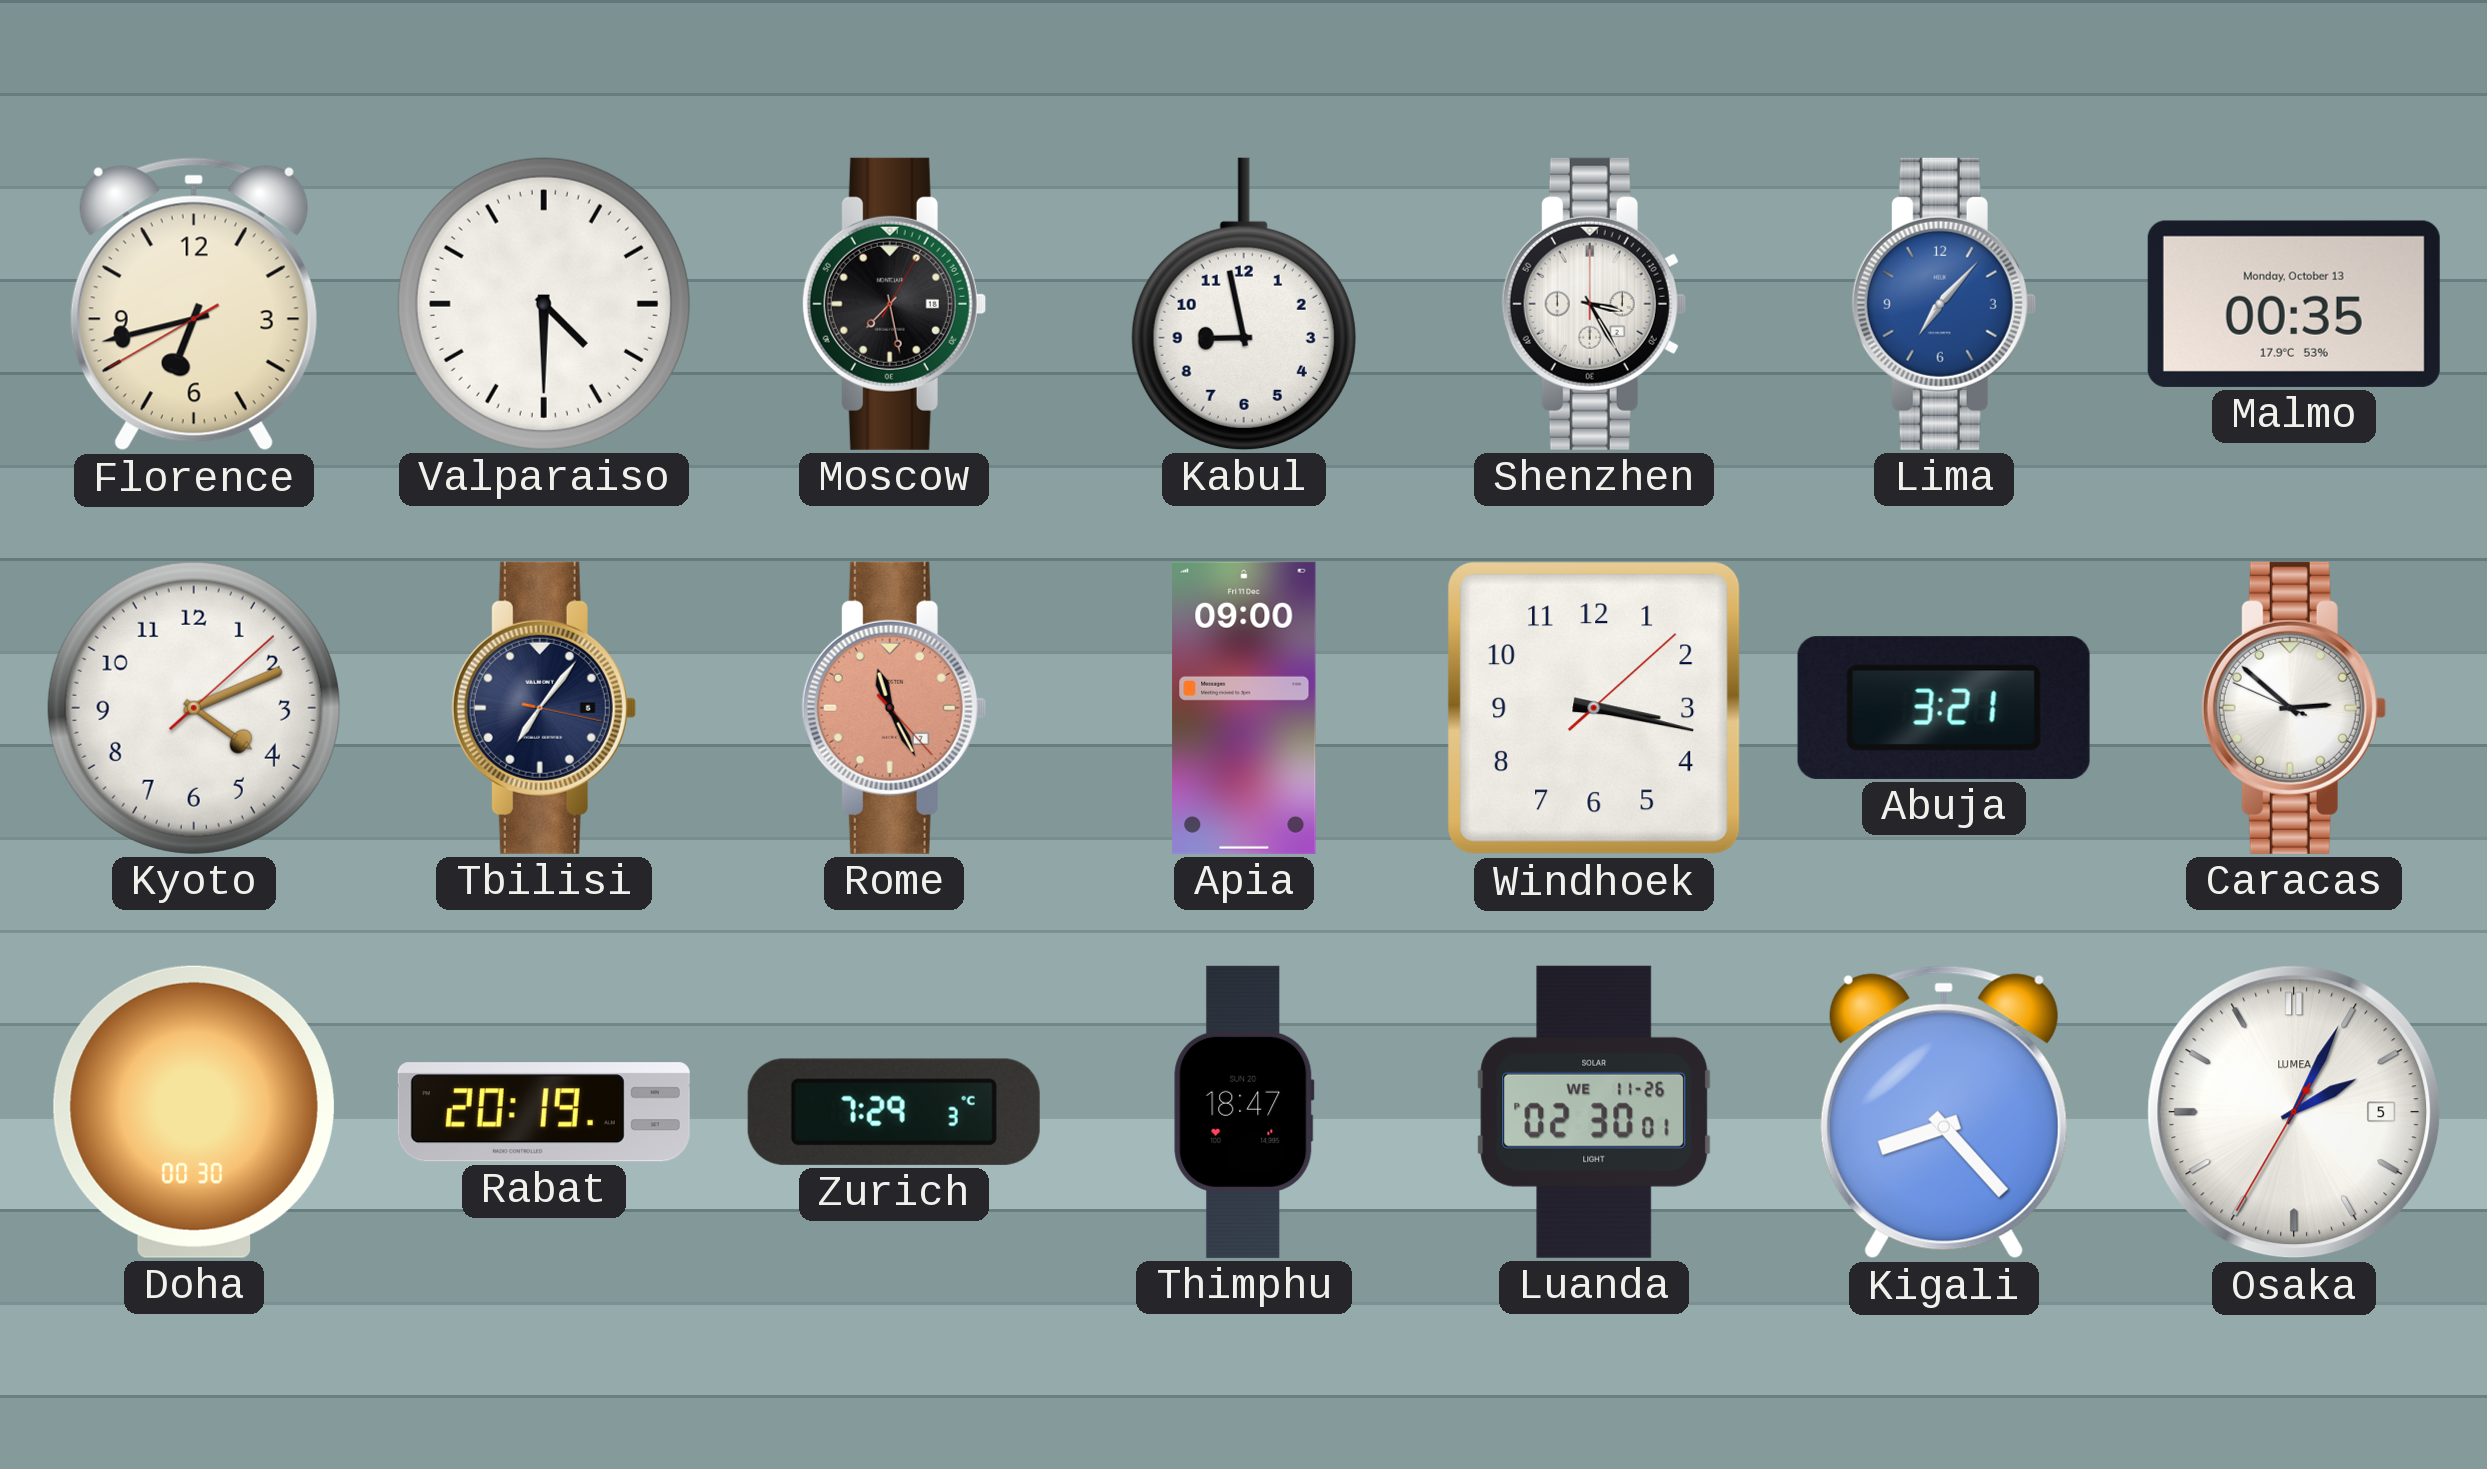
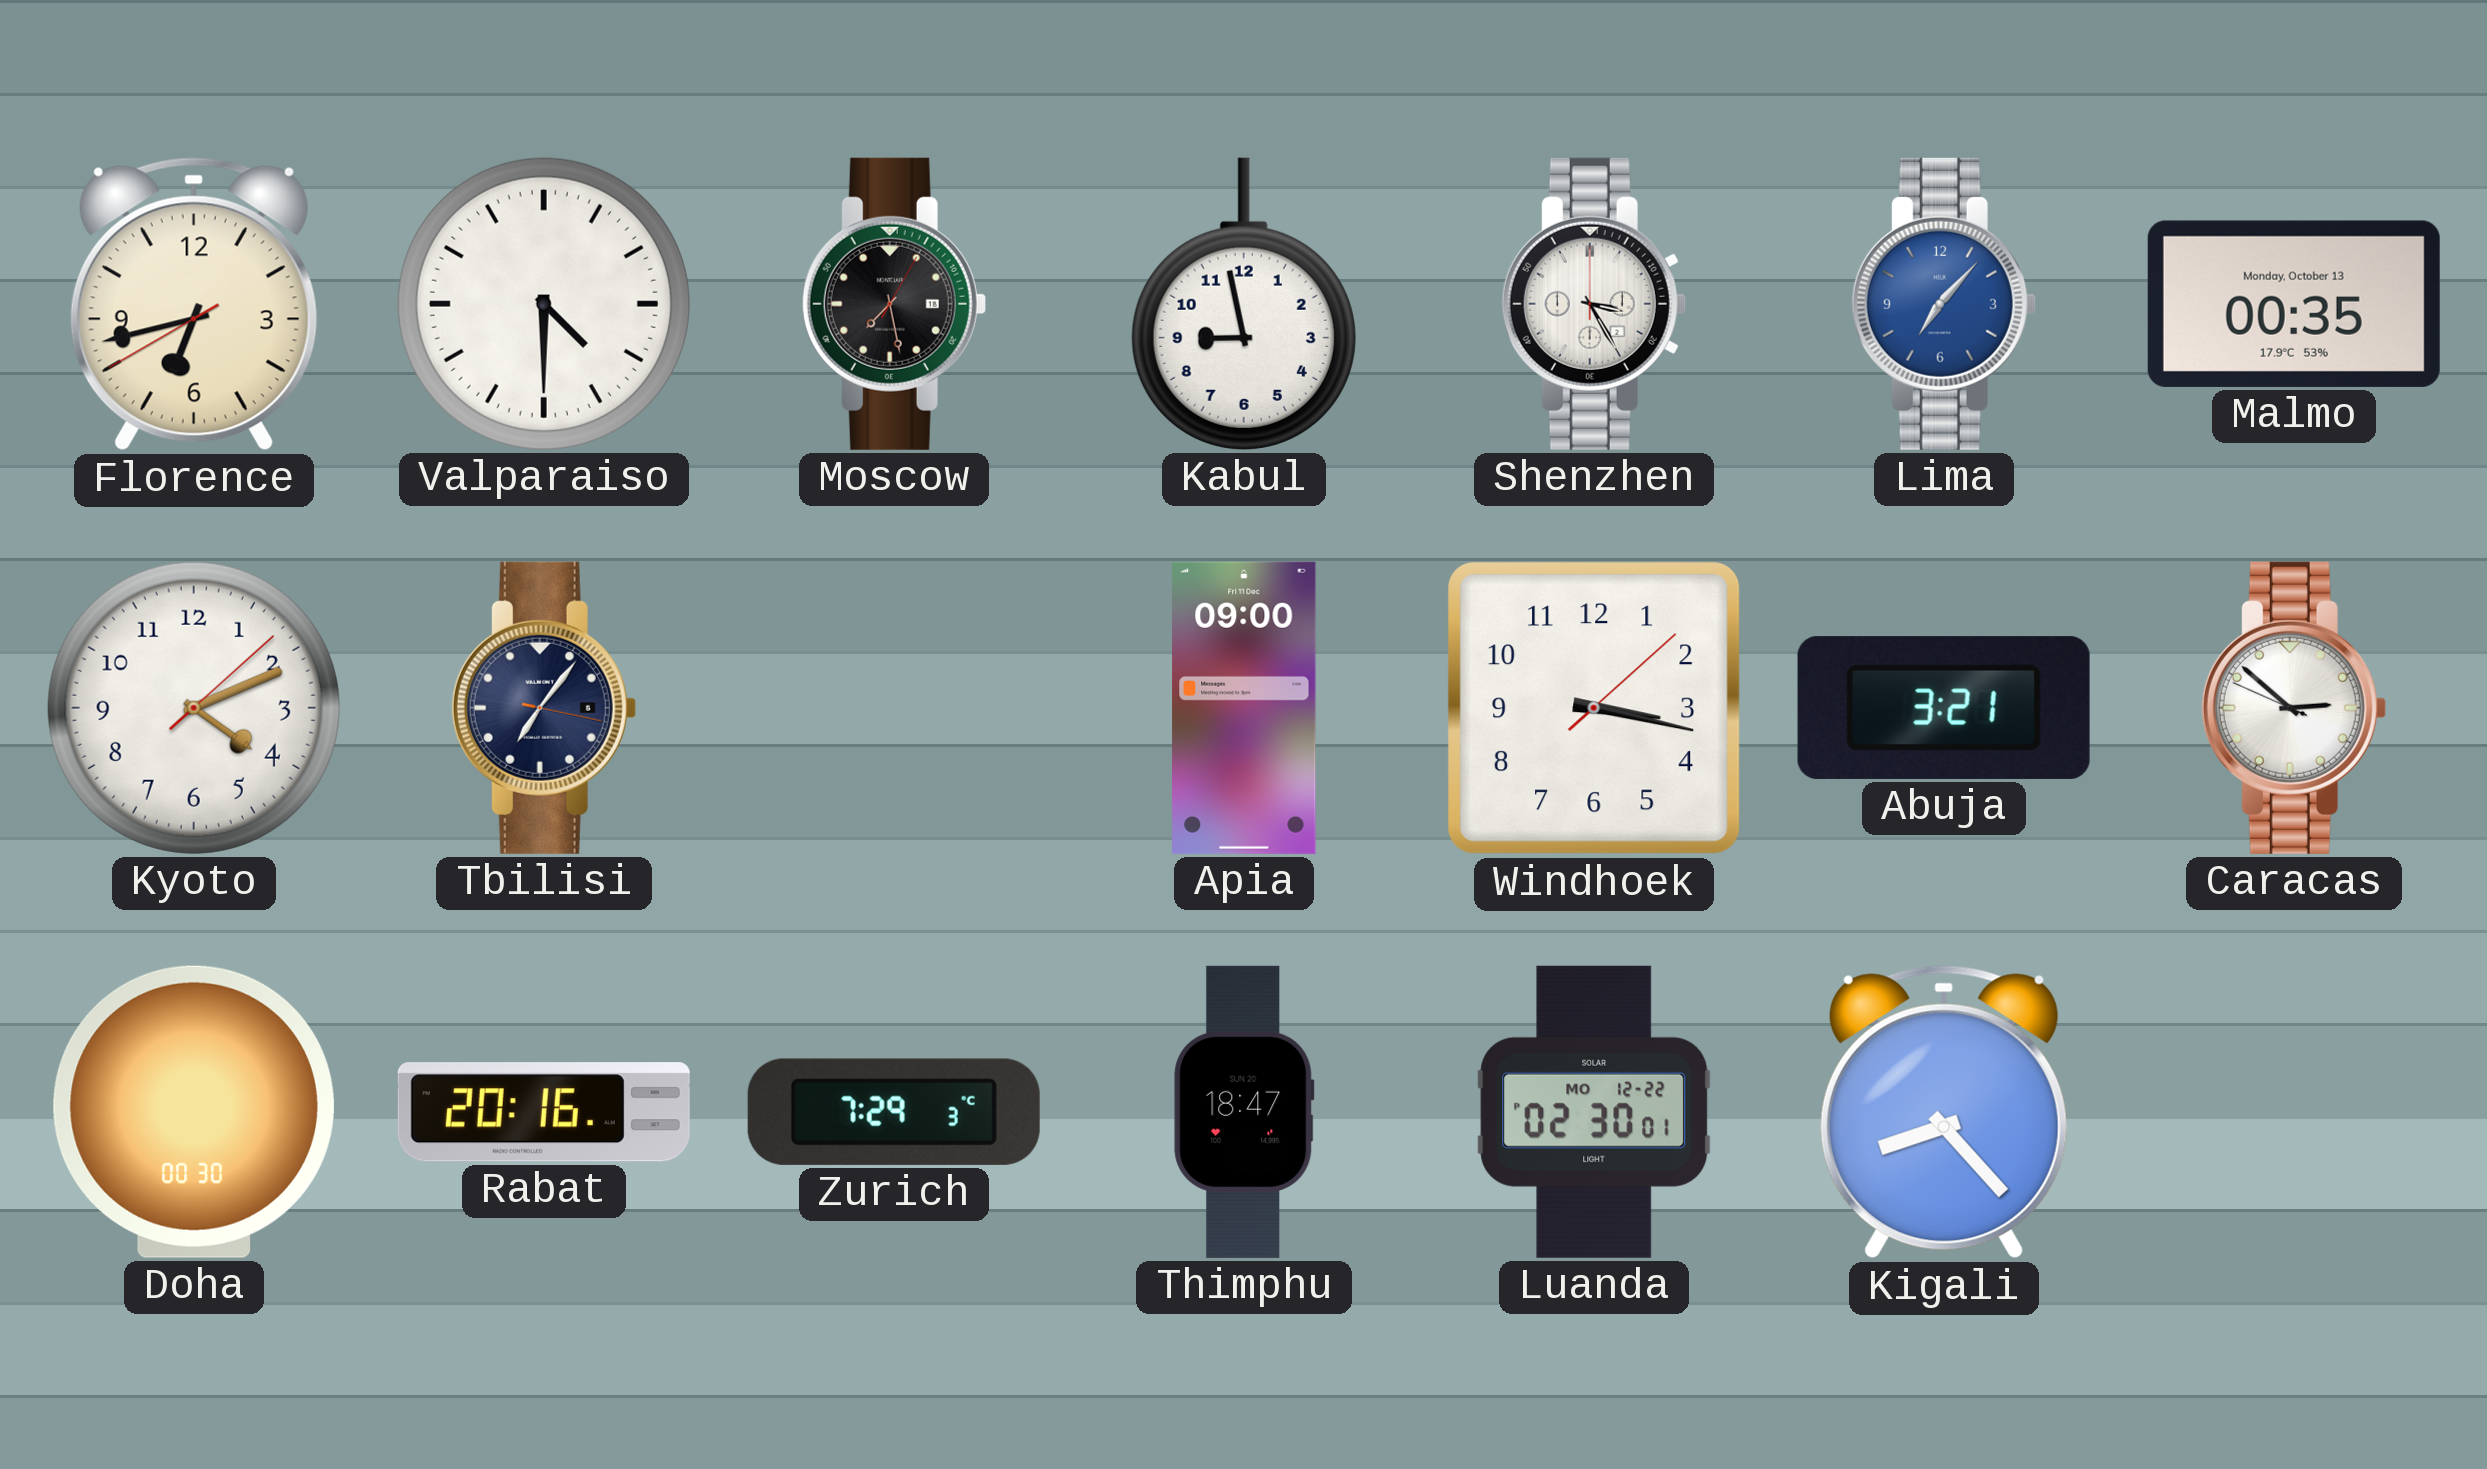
Rome: 11:25 -> none (894, 708)
Rabat: 20:19 -> 20:16 (544, 1112)
Luanda date: WE 11-26 -> MO 12-22 (1594, 1112)
Osaka: 2:04 -> none (2294, 1112)
